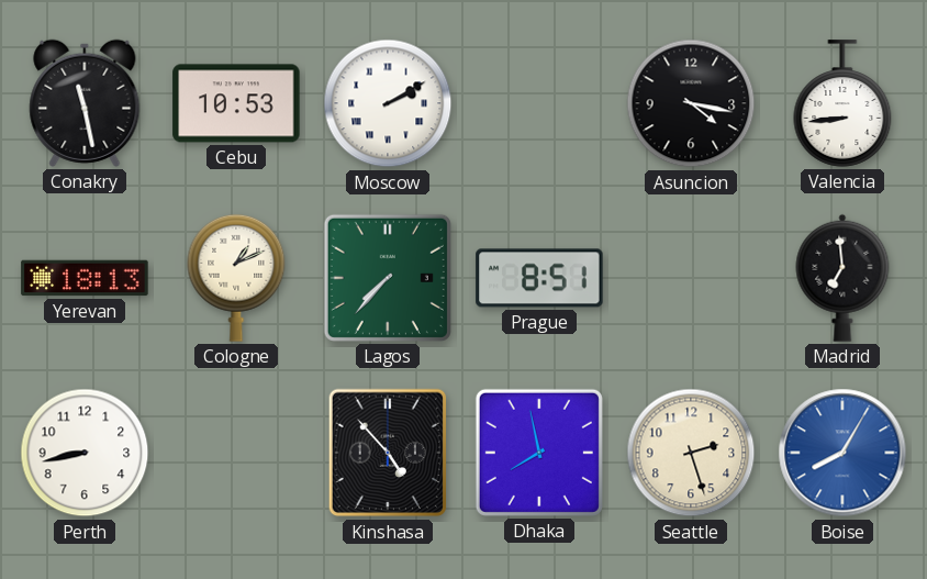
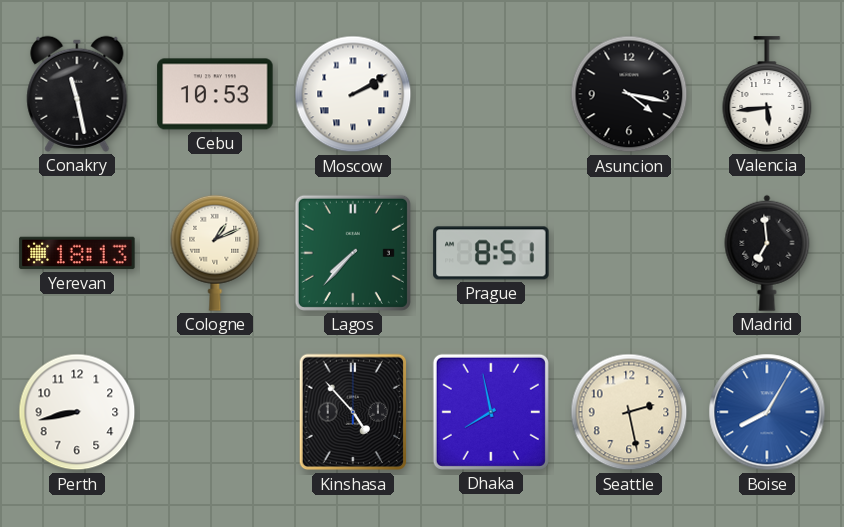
Valencia: 8:44 -> 5:44 (767, 94)
Seattle: 2:27 -> 2:28 (629, 412)
